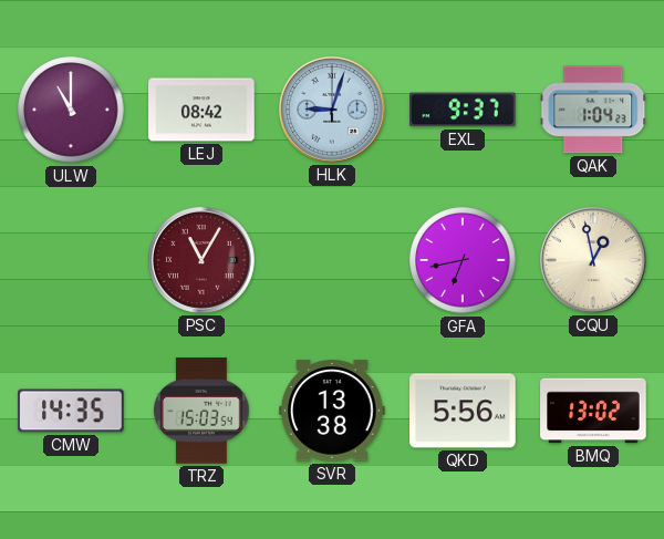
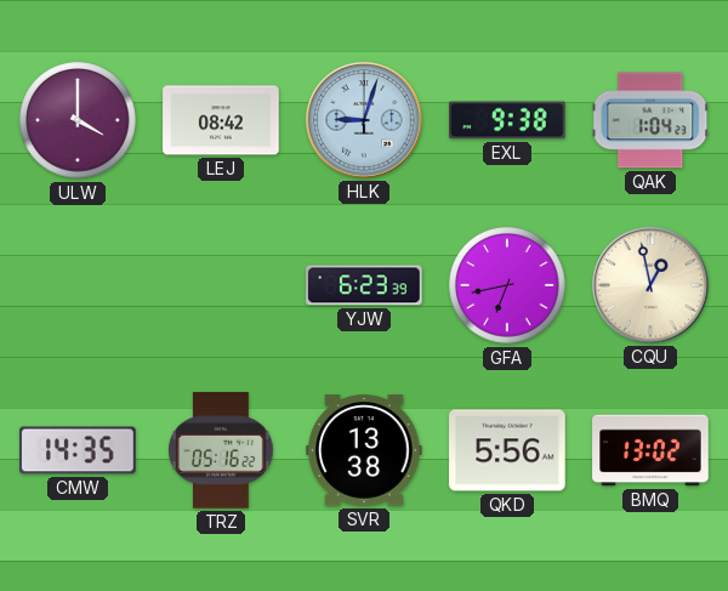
ULW: 11:00 -> 4:00 (78, 120)
EXL: 9:37 -> 9:38 (508, 120)
PSC: 11:05 -> none (203, 261)
YJW: none -> 6:23 (364, 285)
TRZ: 15:03 -> 05:16 (221, 450)
